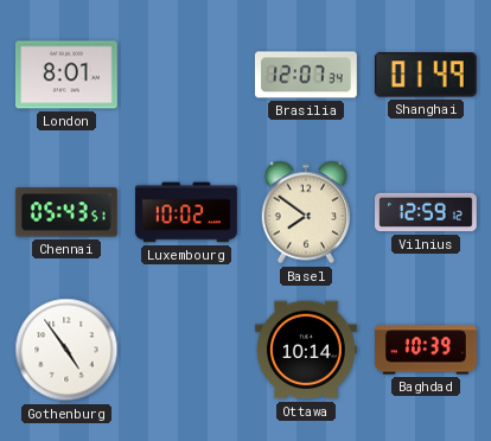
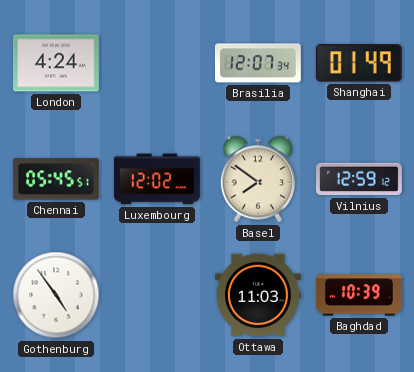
London: 8:01 -> 4:24 (57, 63)
Chennai: 05:43 -> 05:45 (56, 179)
Luxembourg: 10:02 -> 12:02 (158, 179)
Ottawa: 10:14 -> 11:03 (258, 295)
